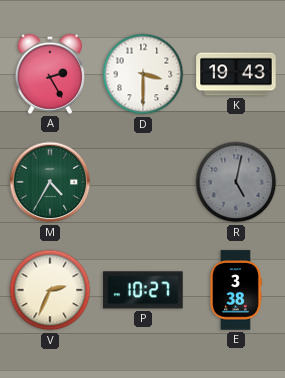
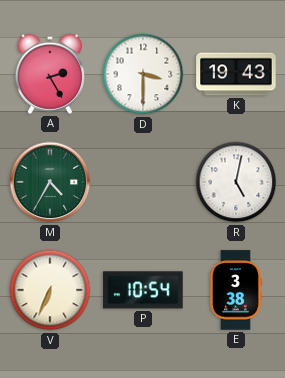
R dial: grey -> white (236, 182)
V: 2:34 -> 6:34 (50, 290)
P: 10:27 -> 10:54 (143, 290)
